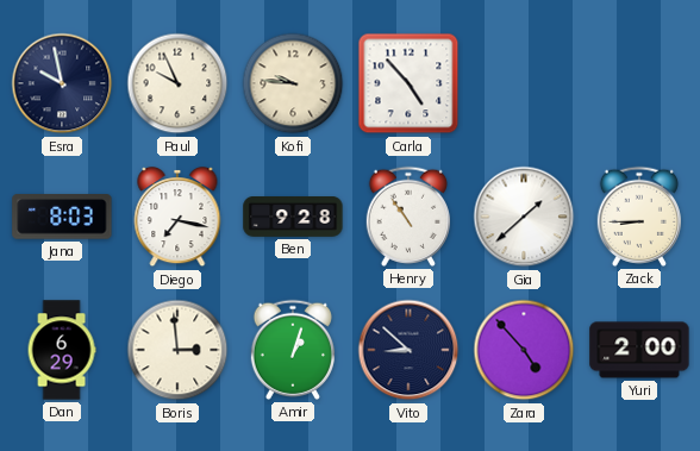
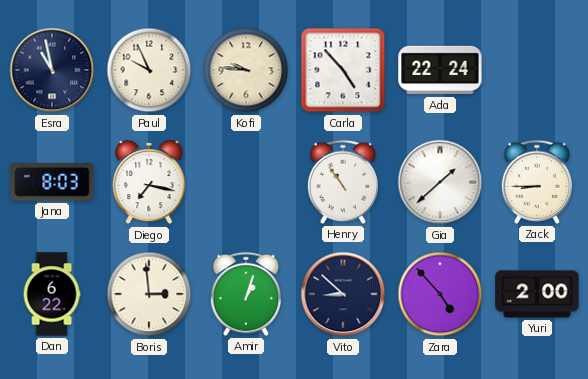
Esra: 9:58 -> 10:58 (52, 70)
Ada: none -> 22:24 (440, 70)
Ben: 9:28 -> none (293, 218)
Dan: 6:29 -> 6:22 (52, 294)
